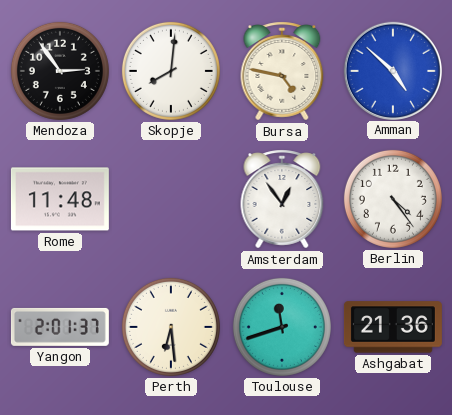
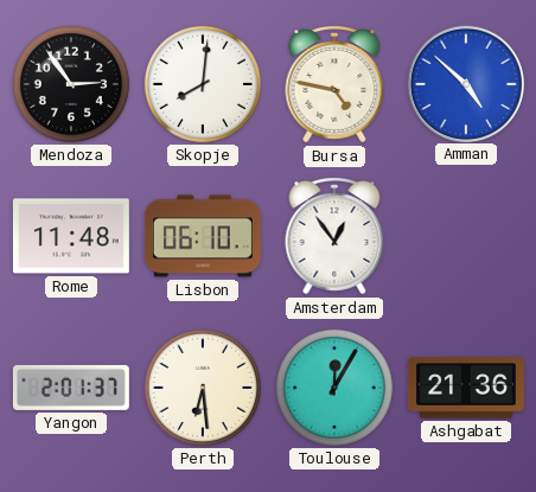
Lisbon: none -> 06:10 (203, 236)
Berlin: 4:24 -> none (393, 199)
Toulouse: 11:42 -> 12:05 (334, 388)
